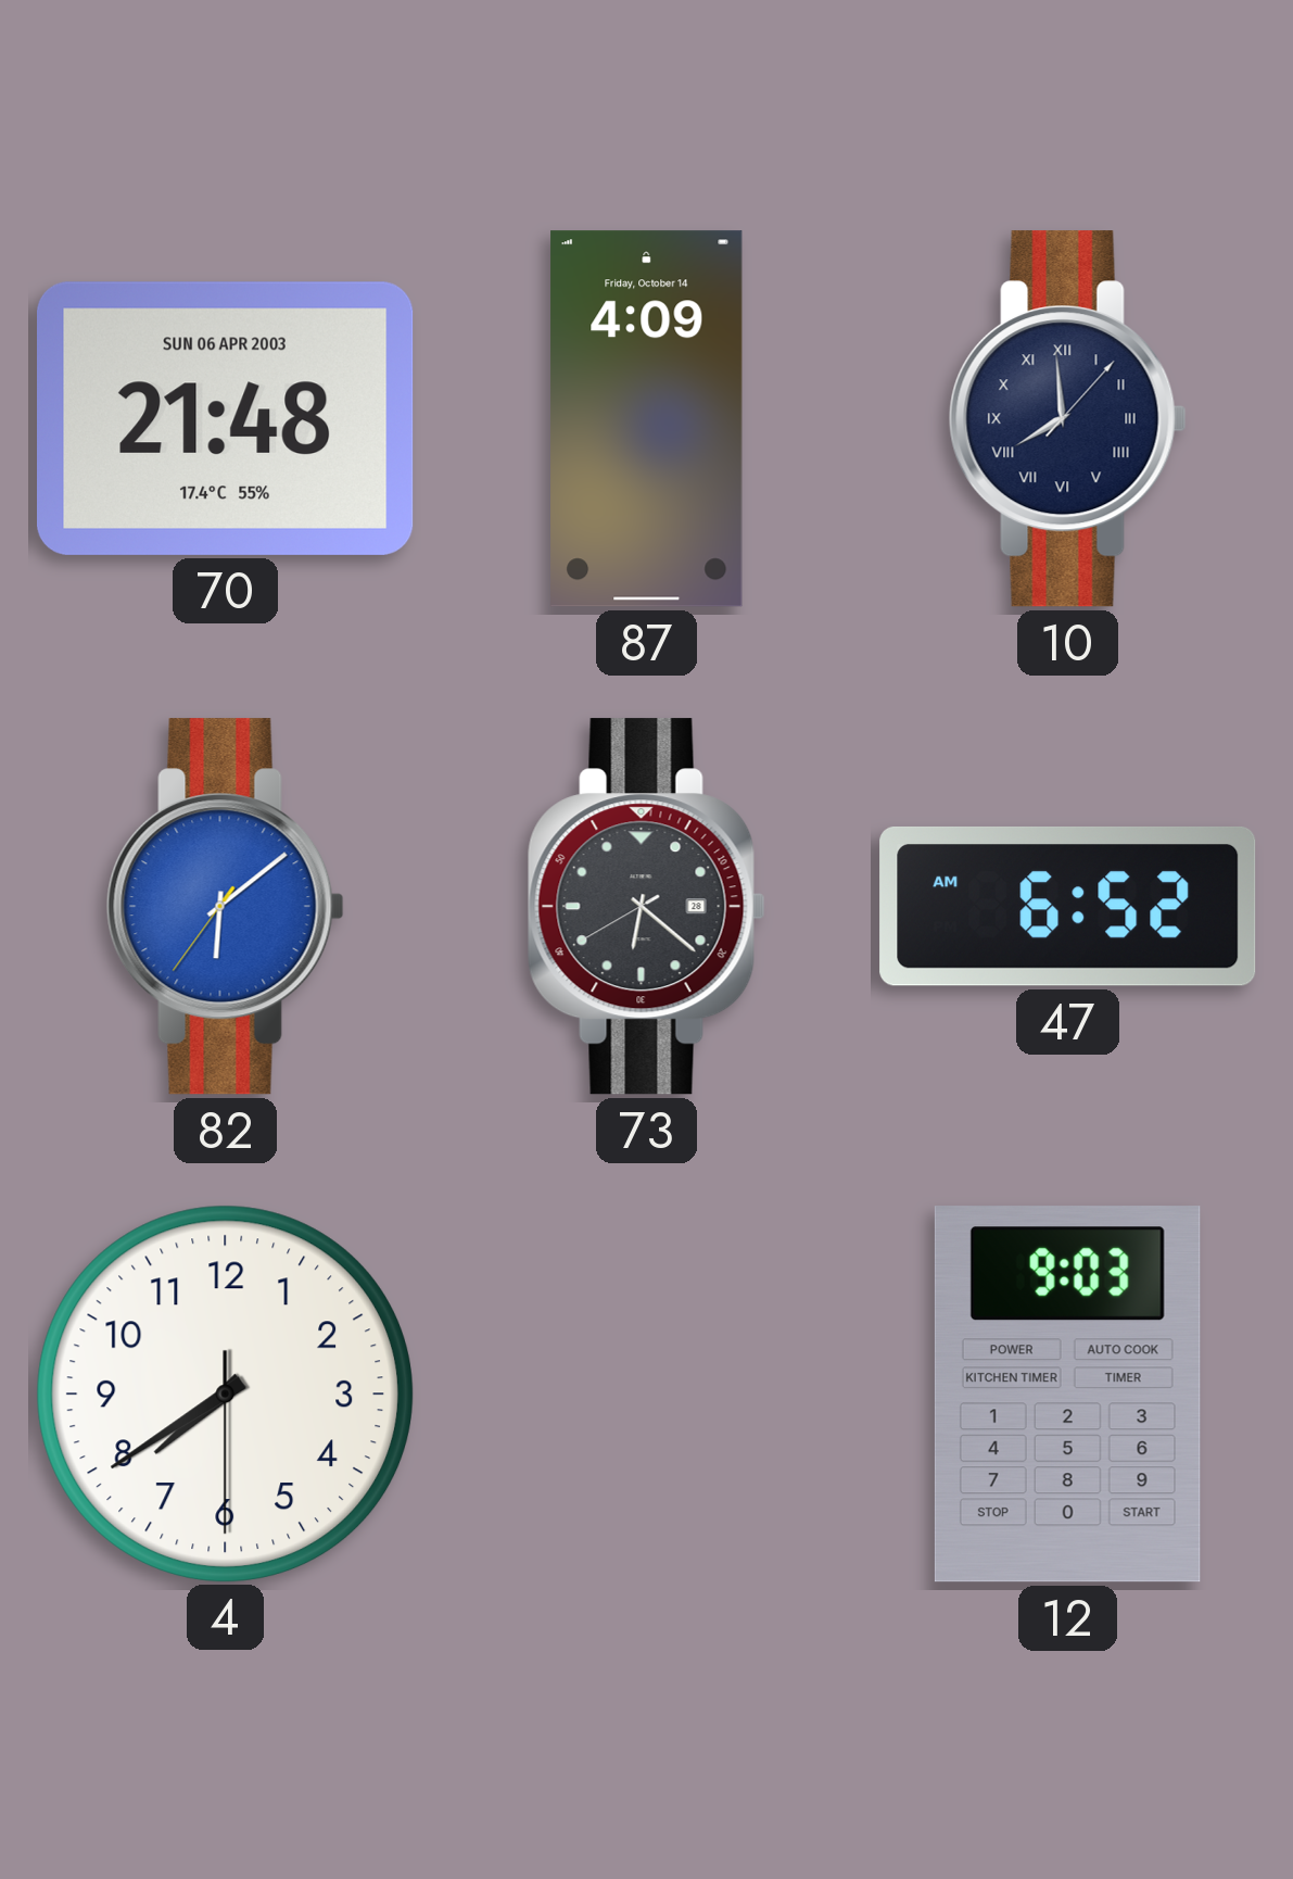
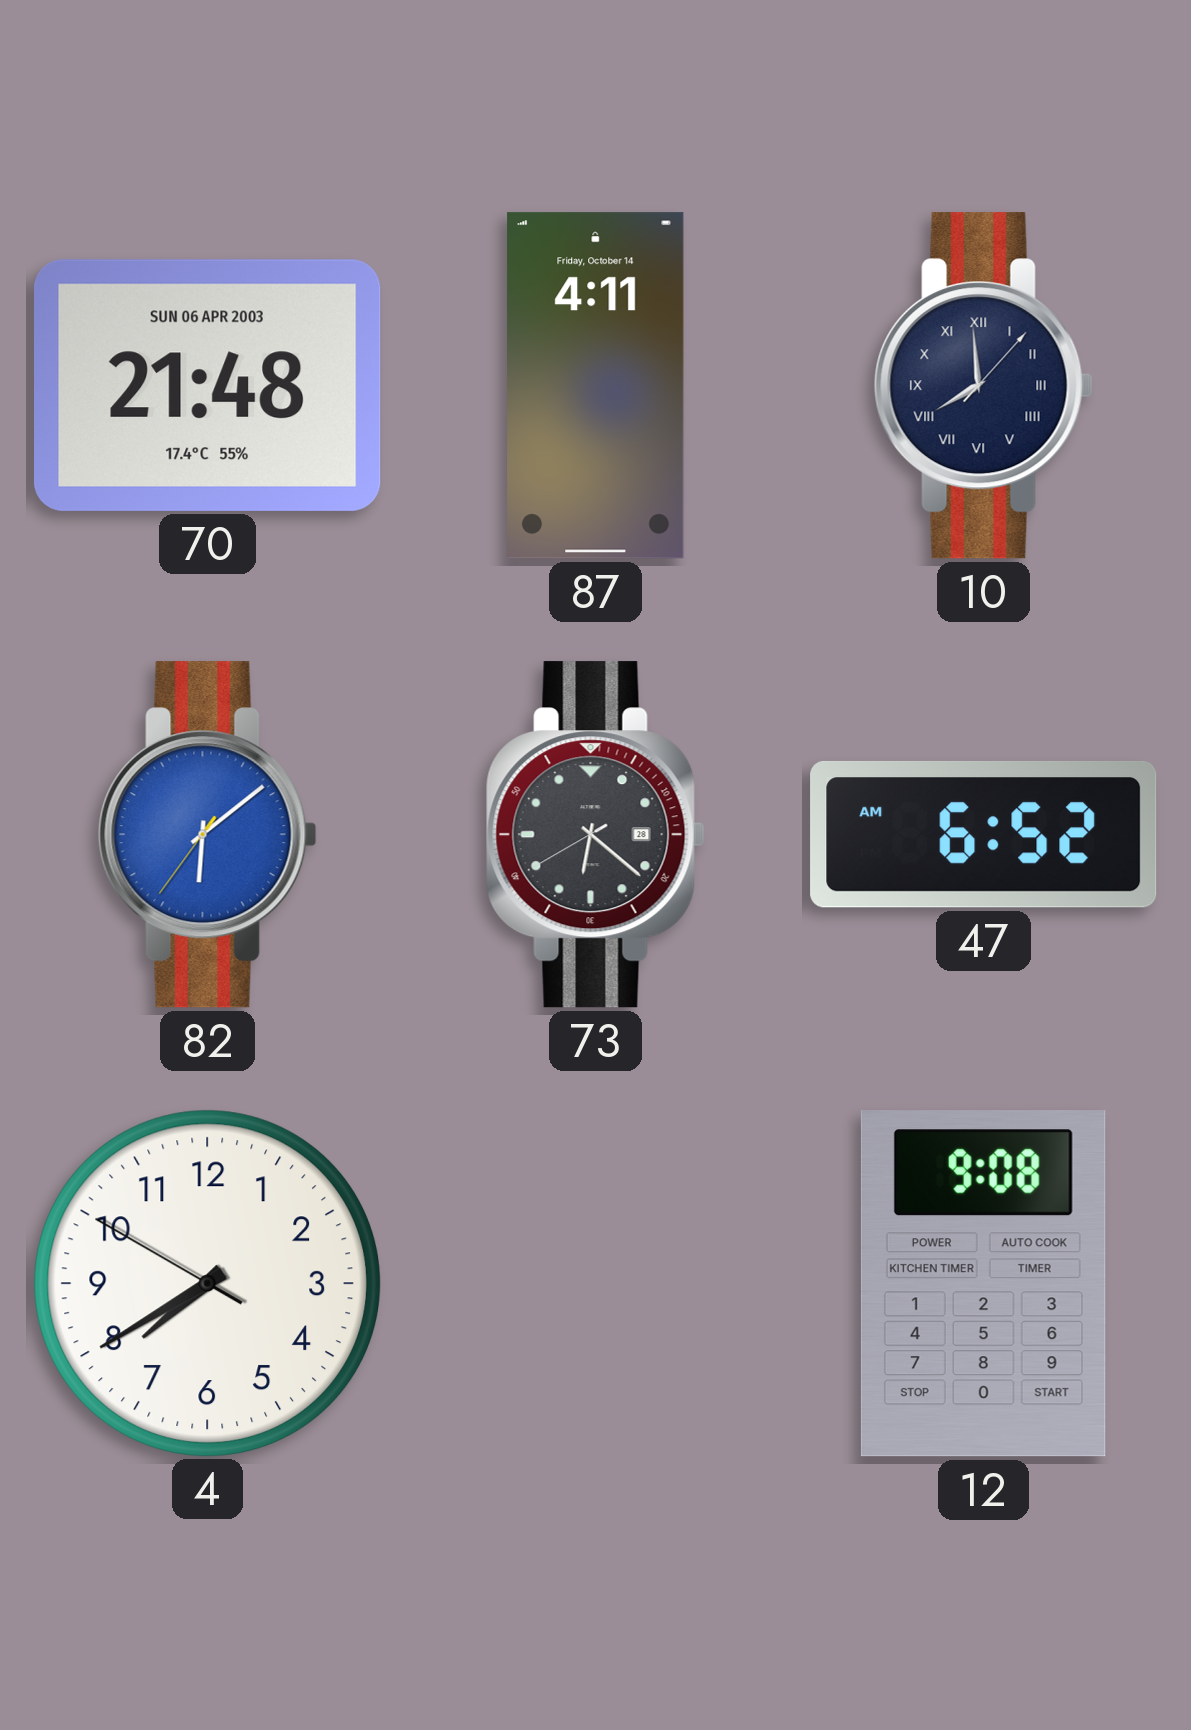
87: 4:09 -> 4:11 (596, 386)
4: 7:39:30 -> 7:39:50 (207, 1283)
12: 9:03 -> 9:08 (983, 1284)
